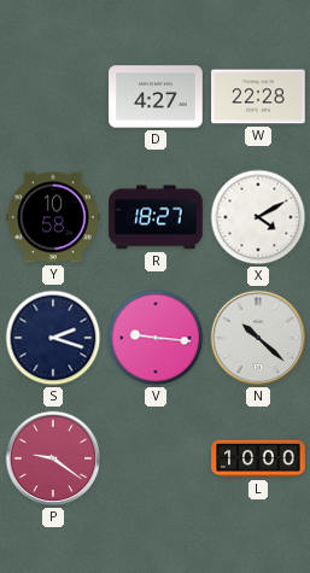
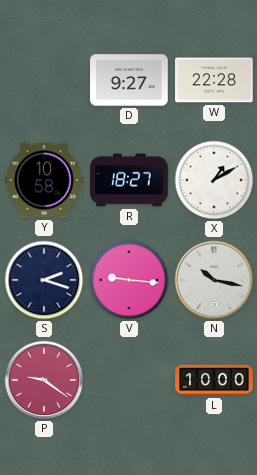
D: 4:27 -> 9:27 (129, 80)
X: 4:10 -> 1:10 (214, 180)
N: 10:22 -> 10:17 (214, 280)
